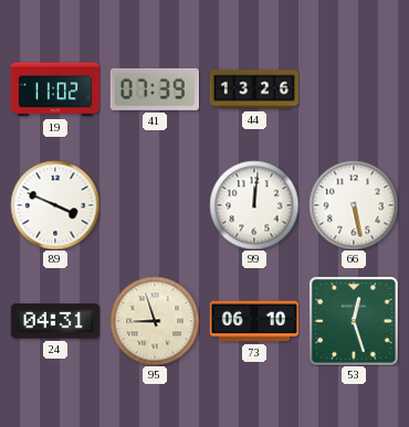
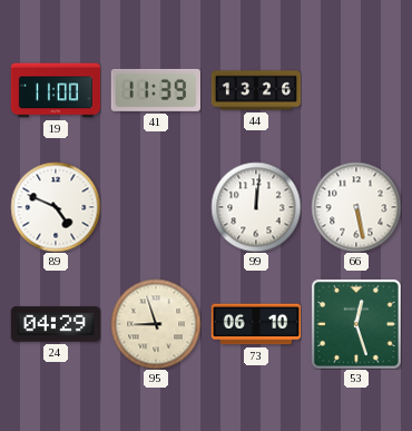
19: 11:02 -> 11:00 (56, 90)
41: 07:39 -> 11:39 (155, 90)
89: 3:49 -> 4:49 (56, 207)
24: 04:31 -> 04:29 (56, 324)
